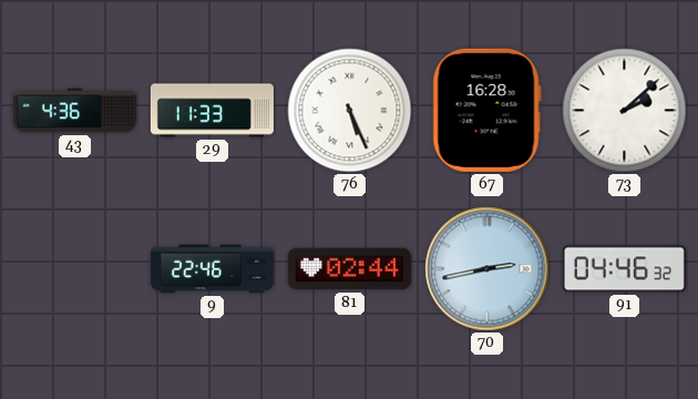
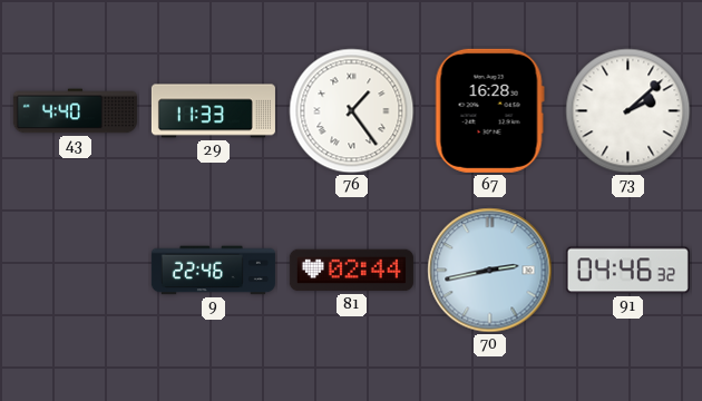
43: 4:36 -> 4:40 (75, 111)
76: 5:26 -> 1:24 (352, 111)
